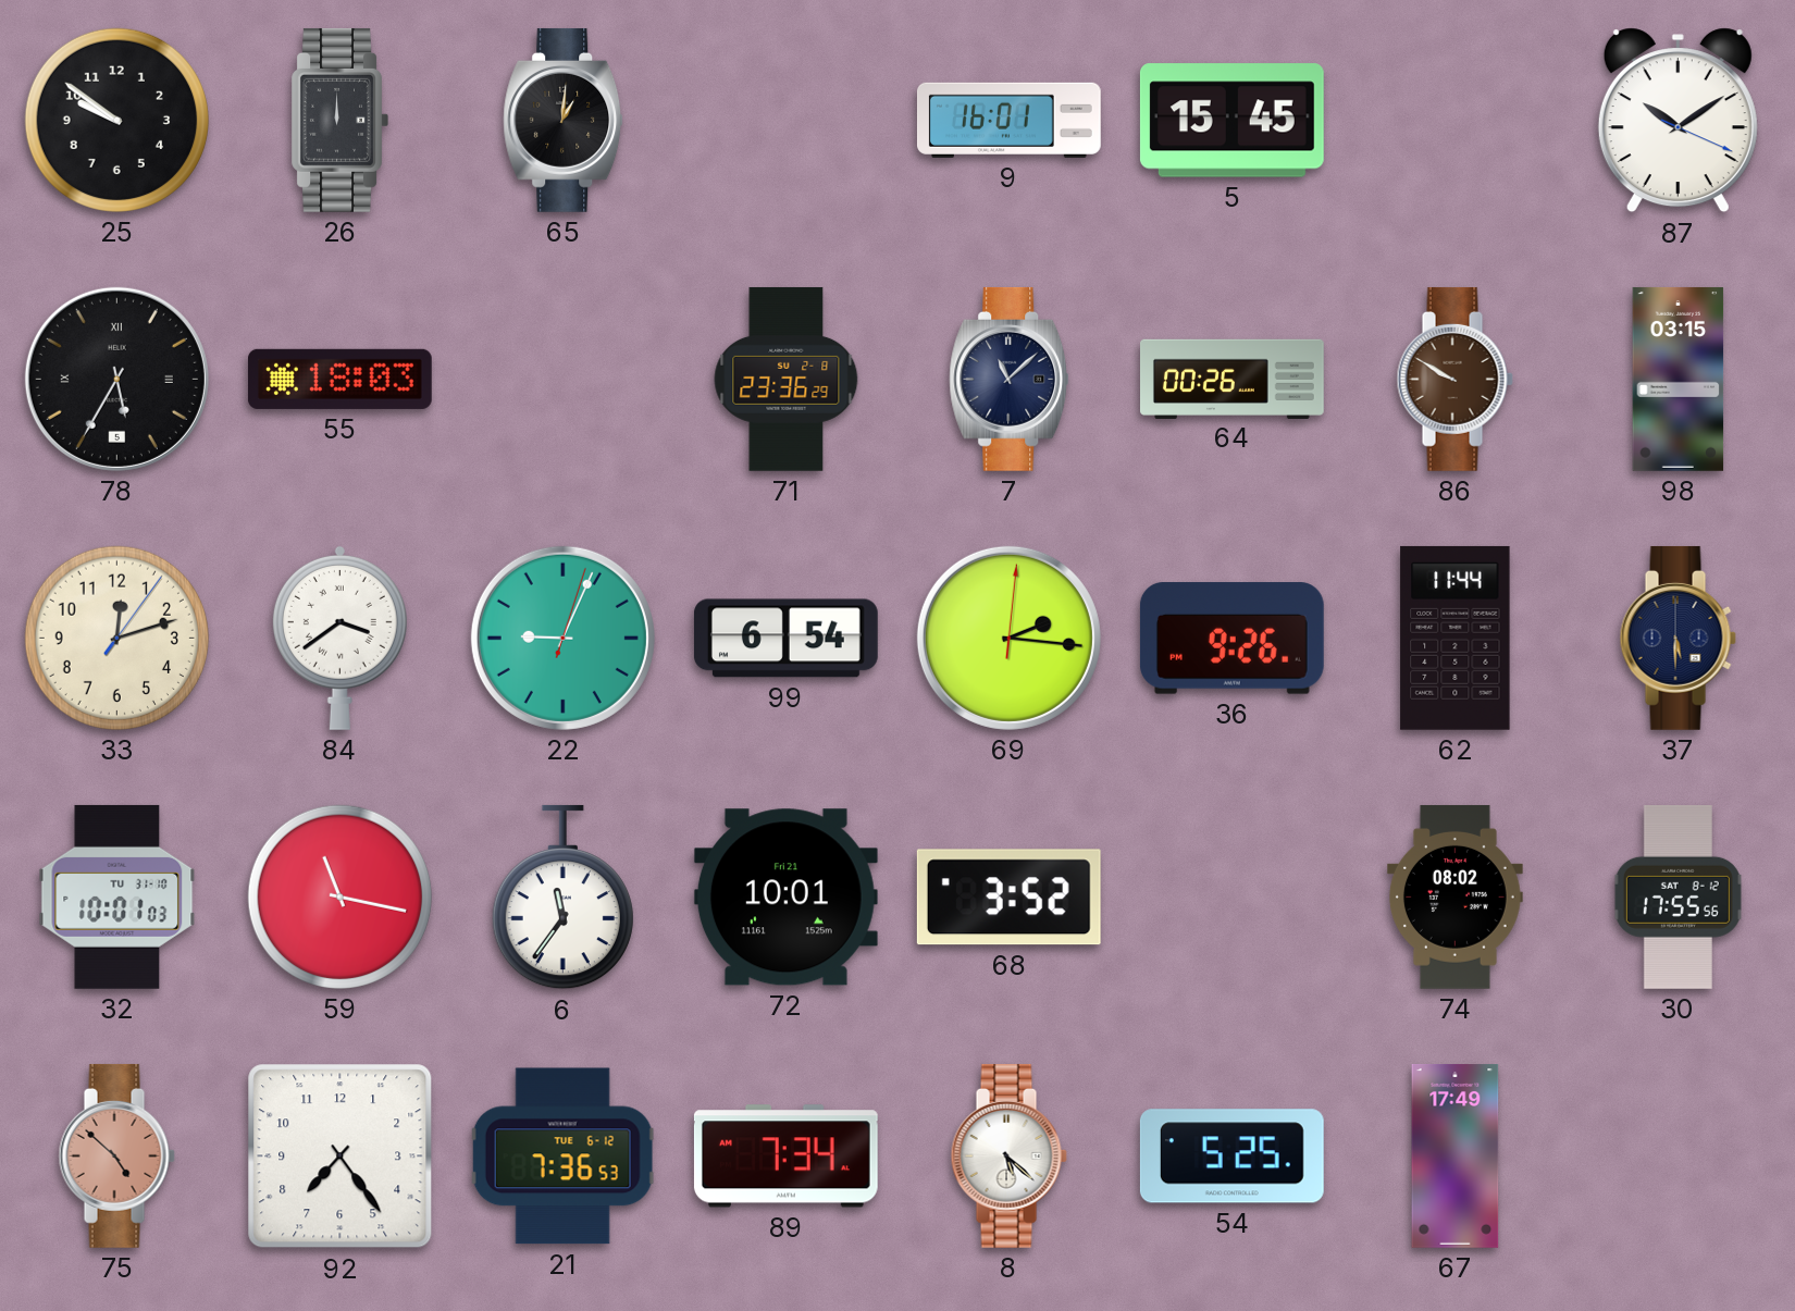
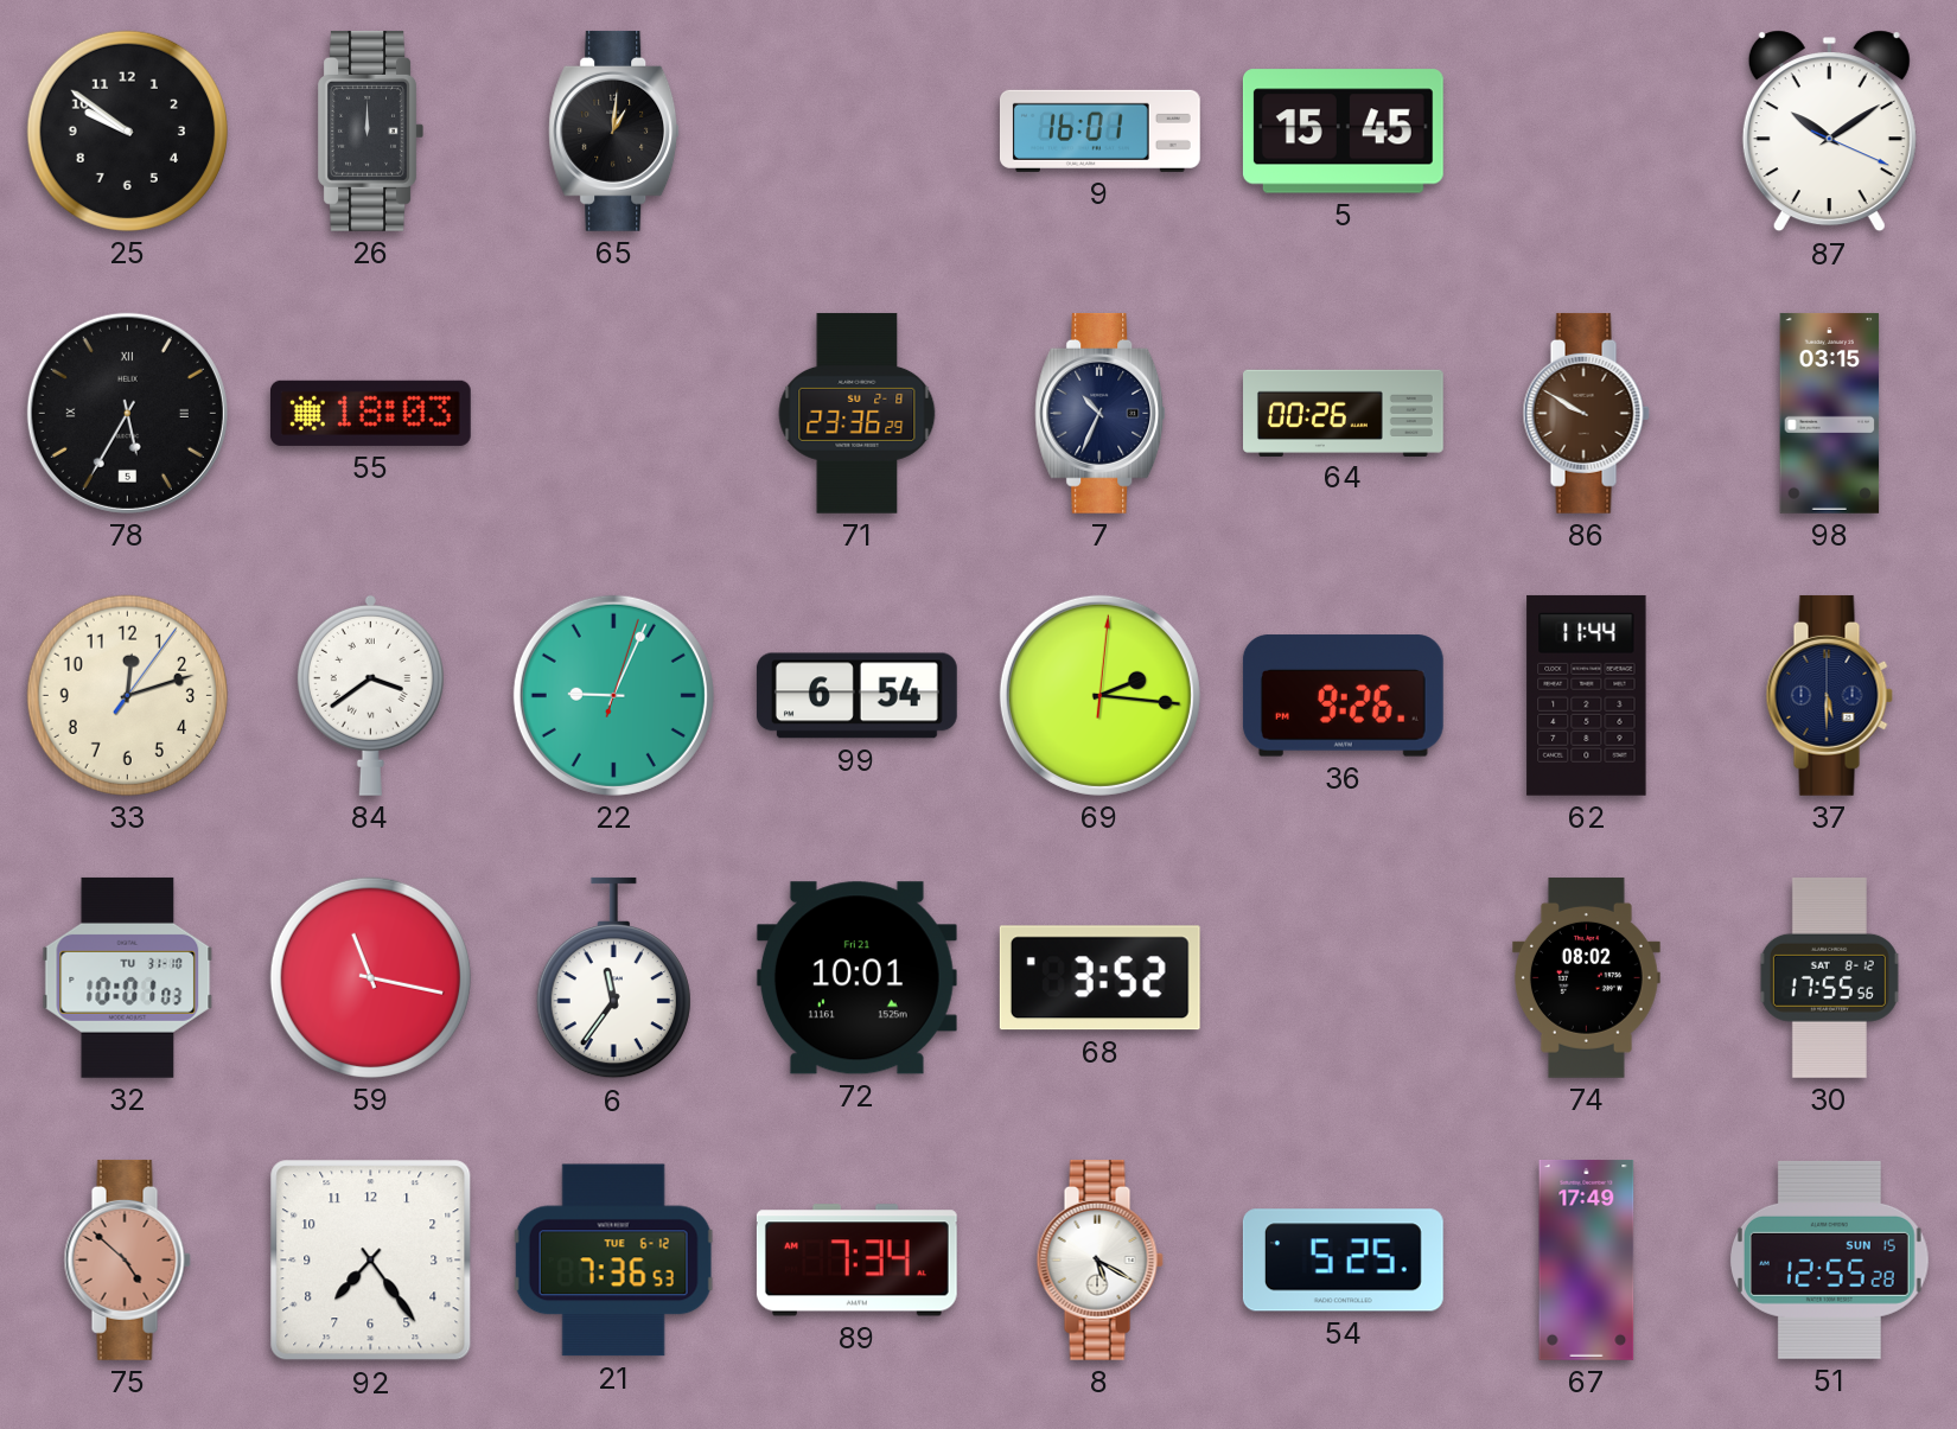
7: 11:08 -> 10:34 (1101, 413)
8: 5:22 -> 5:20 (1099, 1259)
51: none -> 12:55 (1829, 1259)
